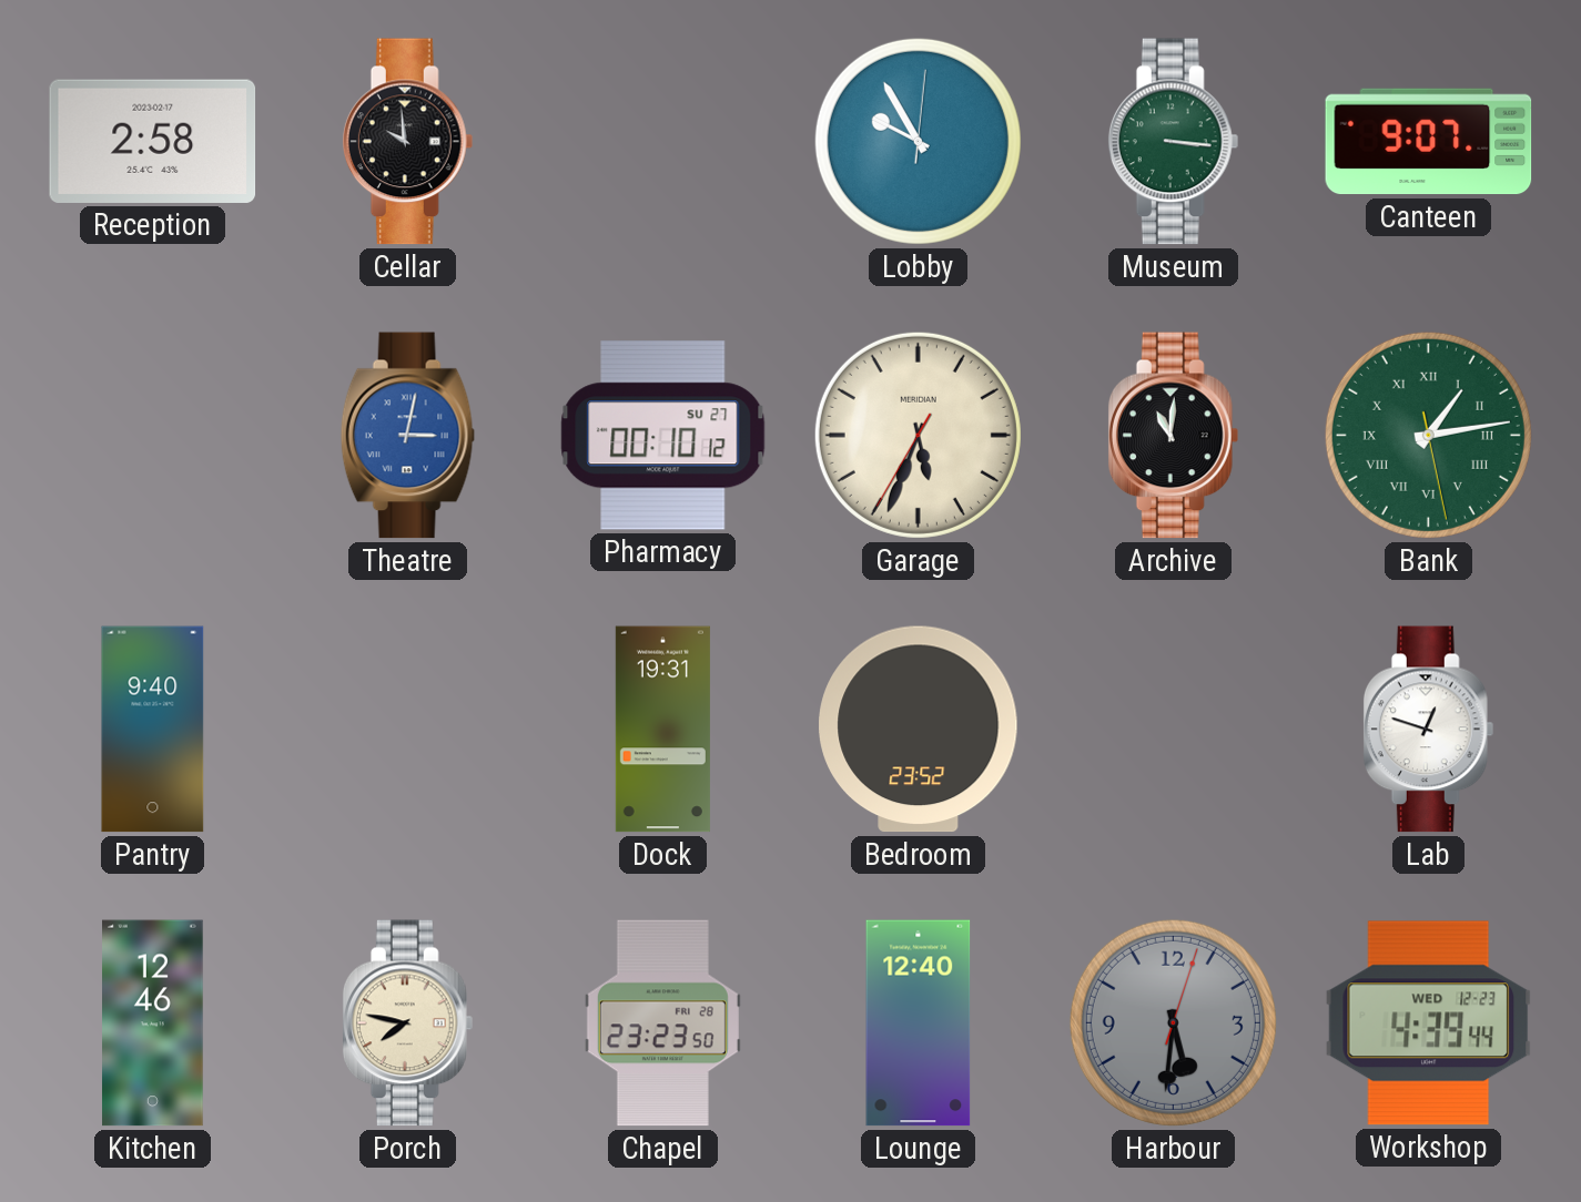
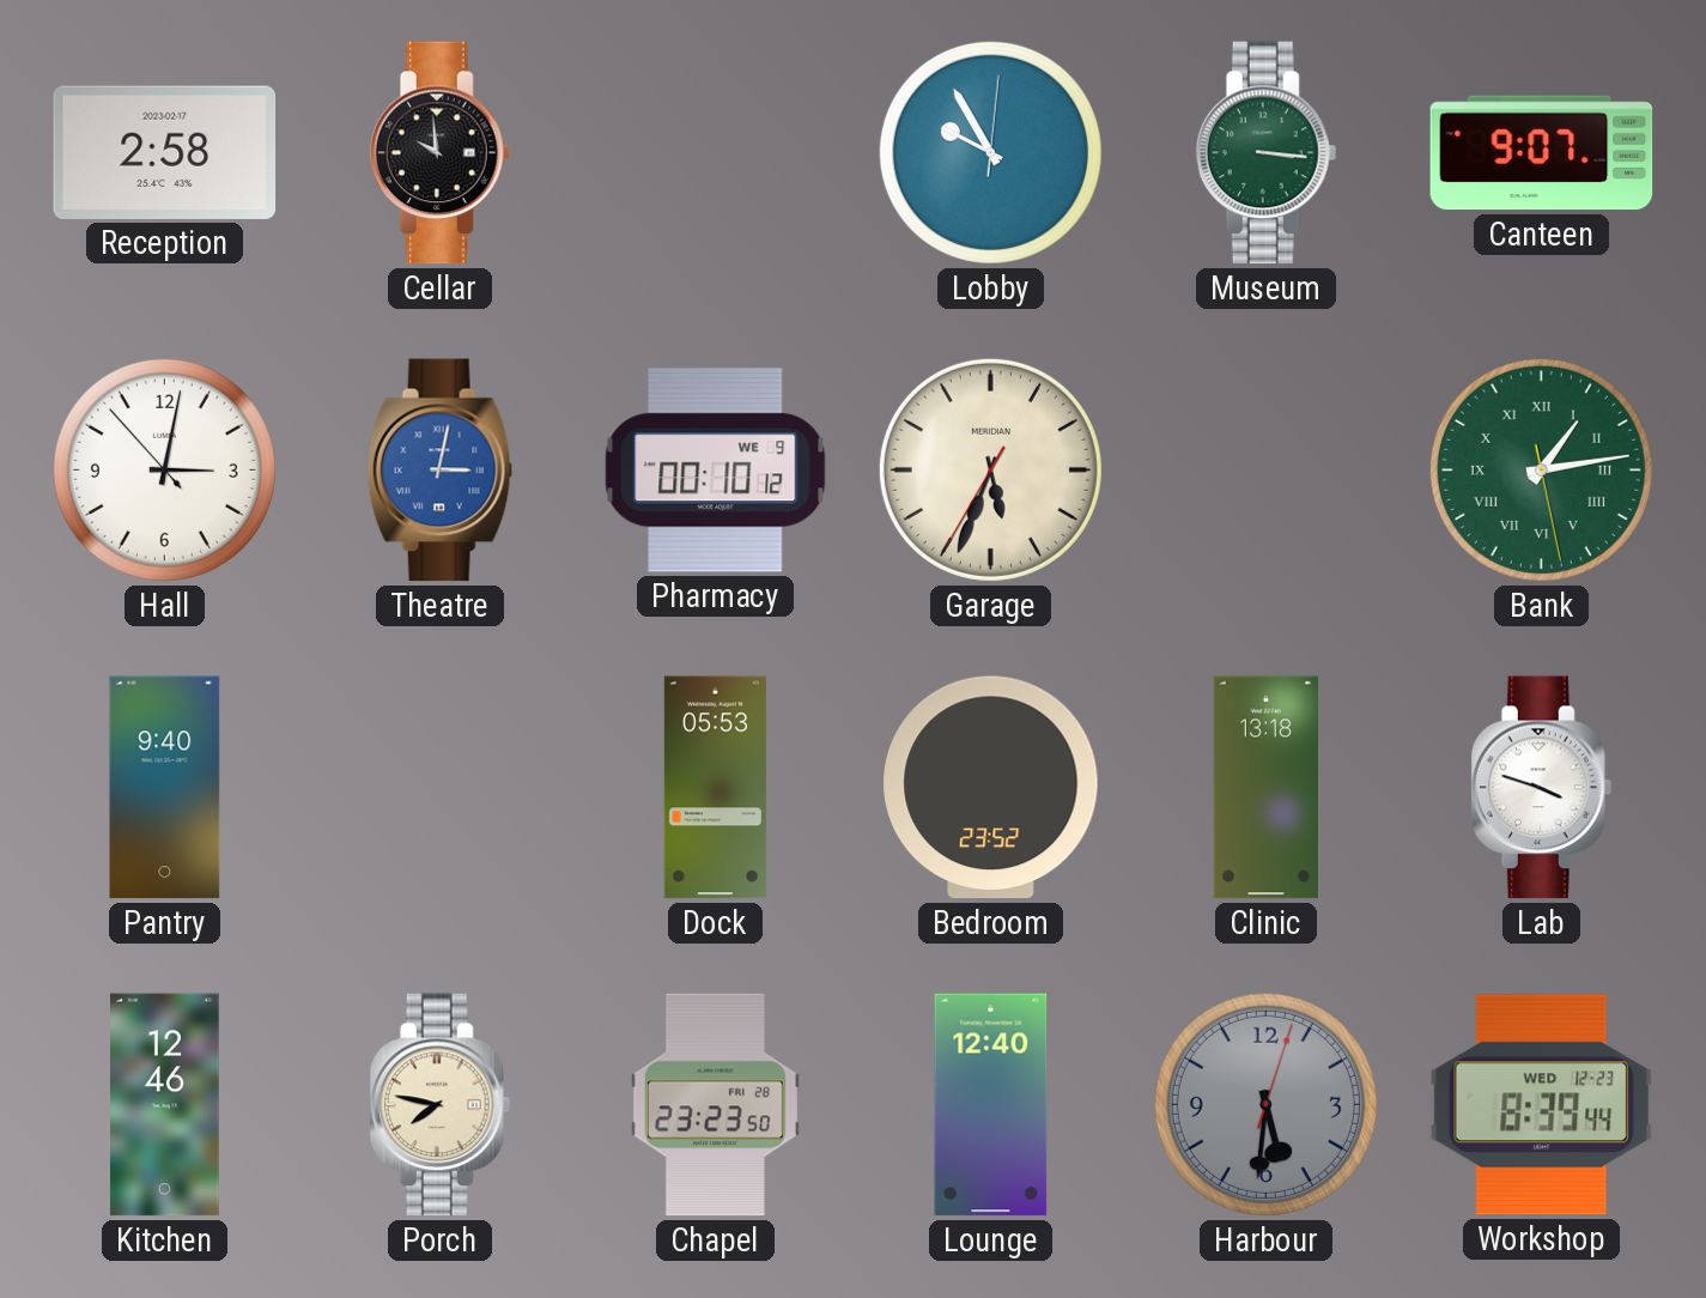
Hall: none -> 3:01 (164, 469)
Pharmacy date: SU 27 -> WE 9 (716, 471)
Archive: 11:01 -> none (1174, 436)
Dock: 19:31 -> 05:53 (715, 788)
Clinic: none -> 13:18 (1265, 788)
Lab: 12:48 -> 3:48 (1542, 788)
Workshop: 4:39 -> 8:39 (1542, 1105)
